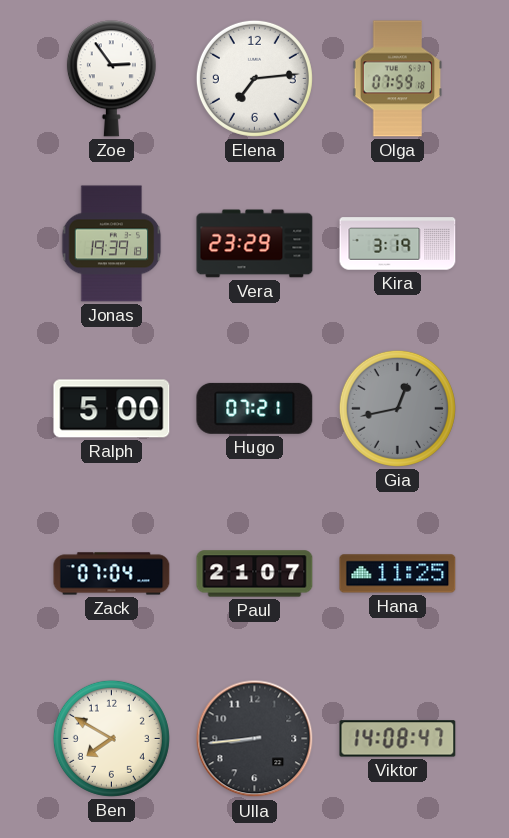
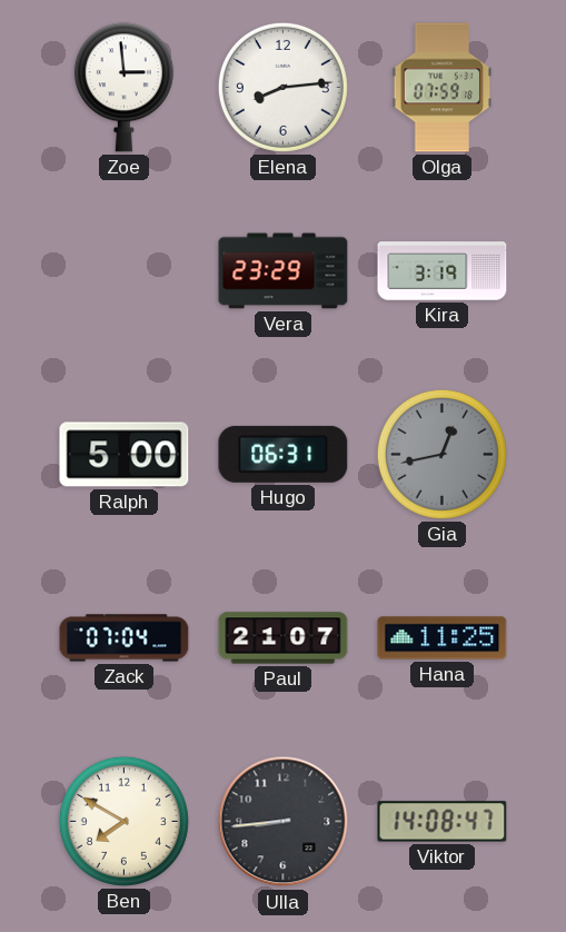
Zoe: 2:54 -> 2:59 (123, 88)
Elena: 7:14 -> 8:14 (282, 87)
Jonas: 19:39 -> none (112, 244)
Hugo: 07:21 -> 06:31 (284, 454)
